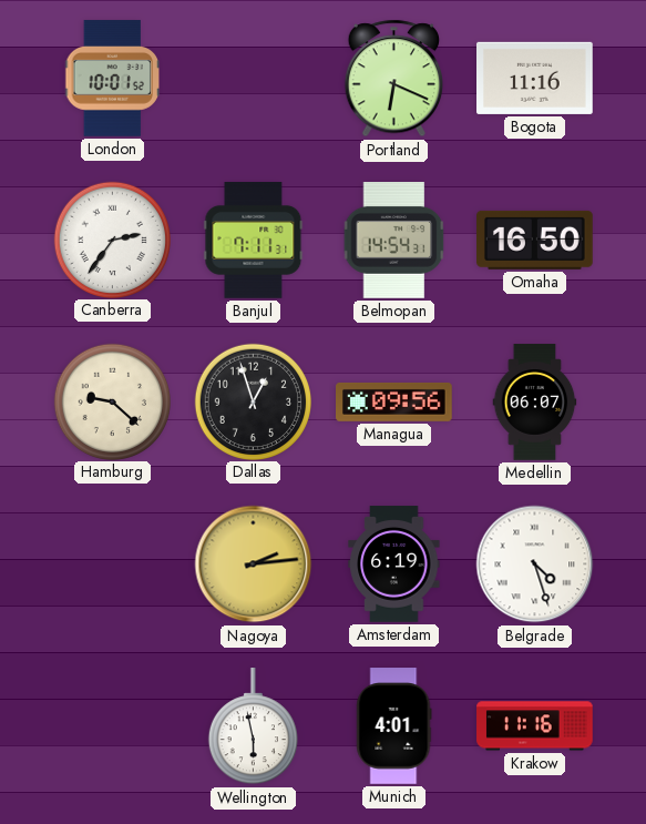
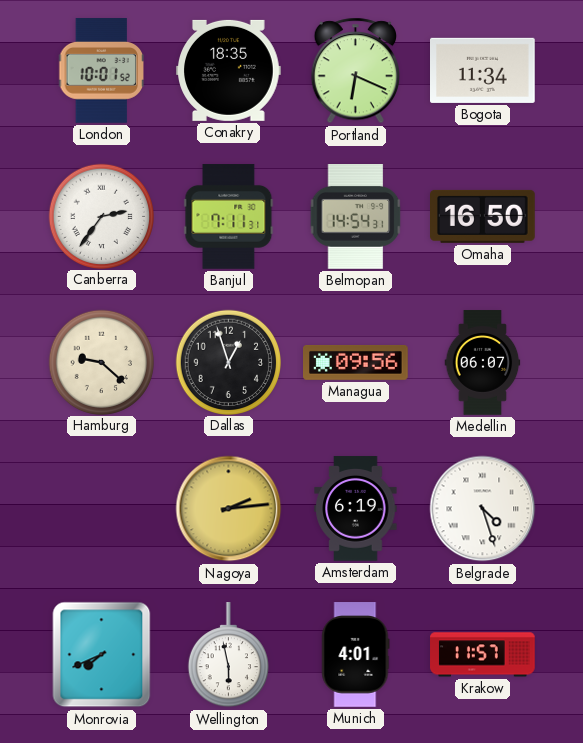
Conakry: none -> 18:35 (229, 70)
Bogota: 11:16 -> 11:34 (483, 70)
Monrovia: none -> 7:41 (102, 655)
Krakow: 11:16 -> 11:57 (483, 655)
